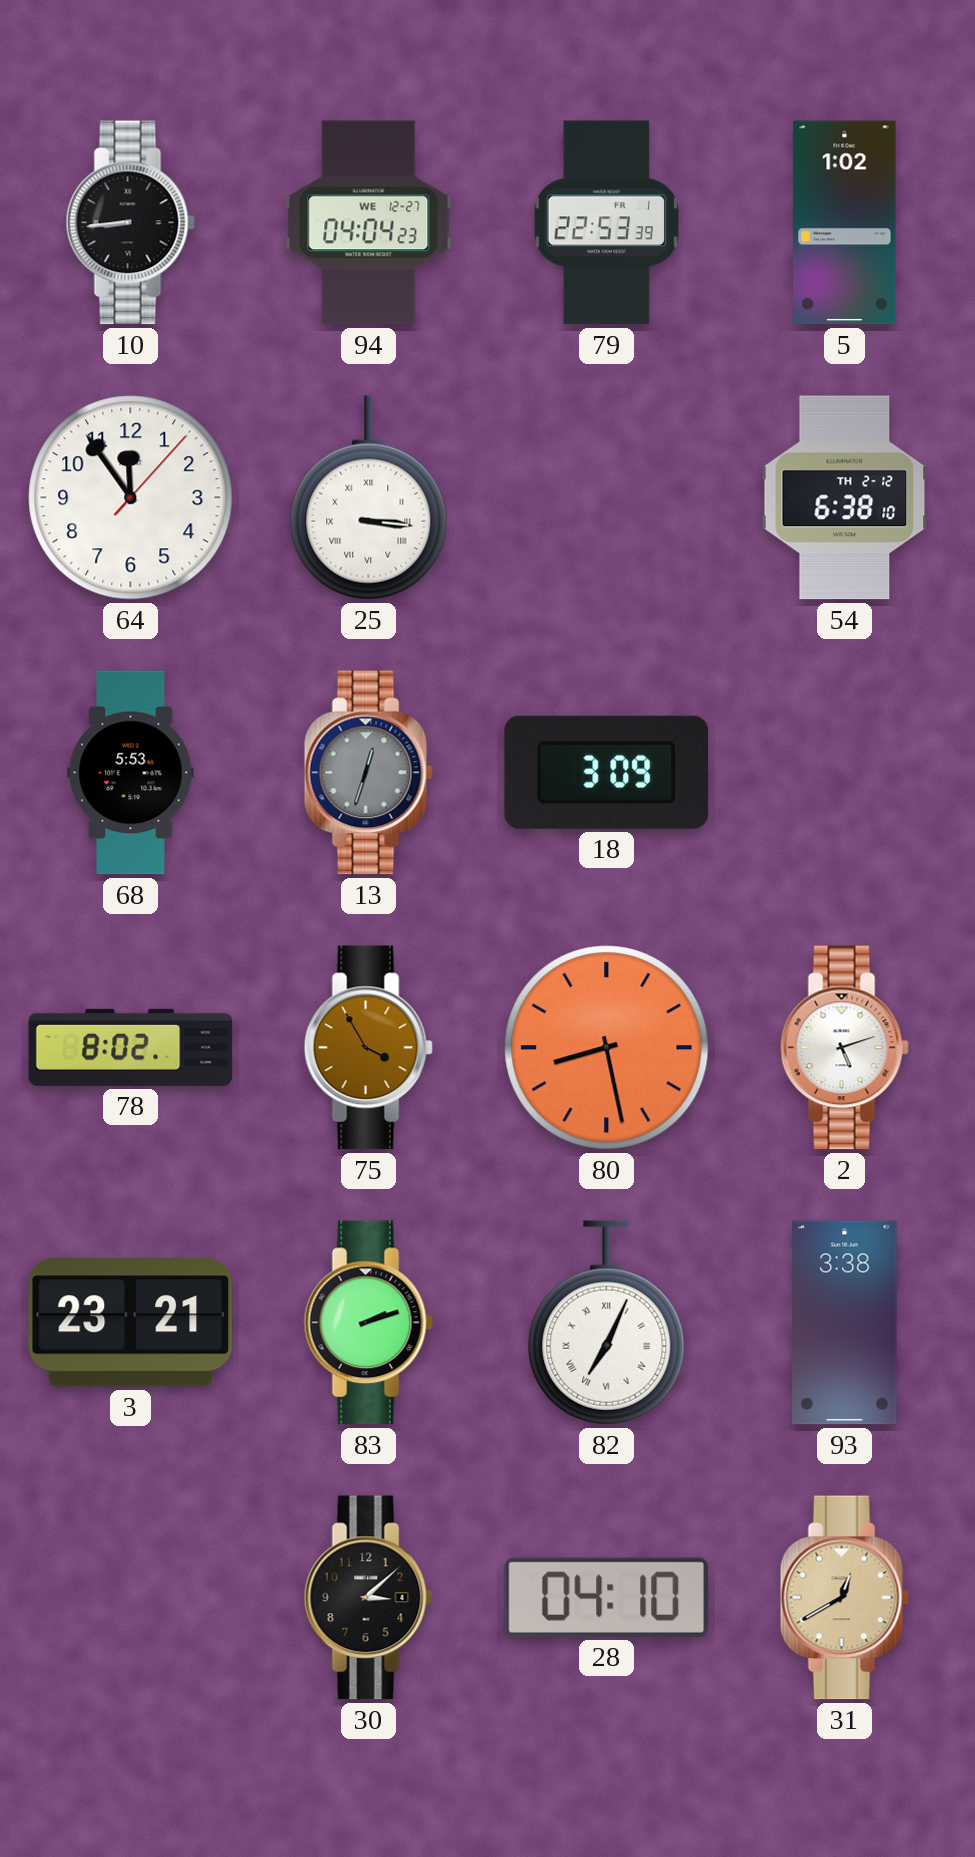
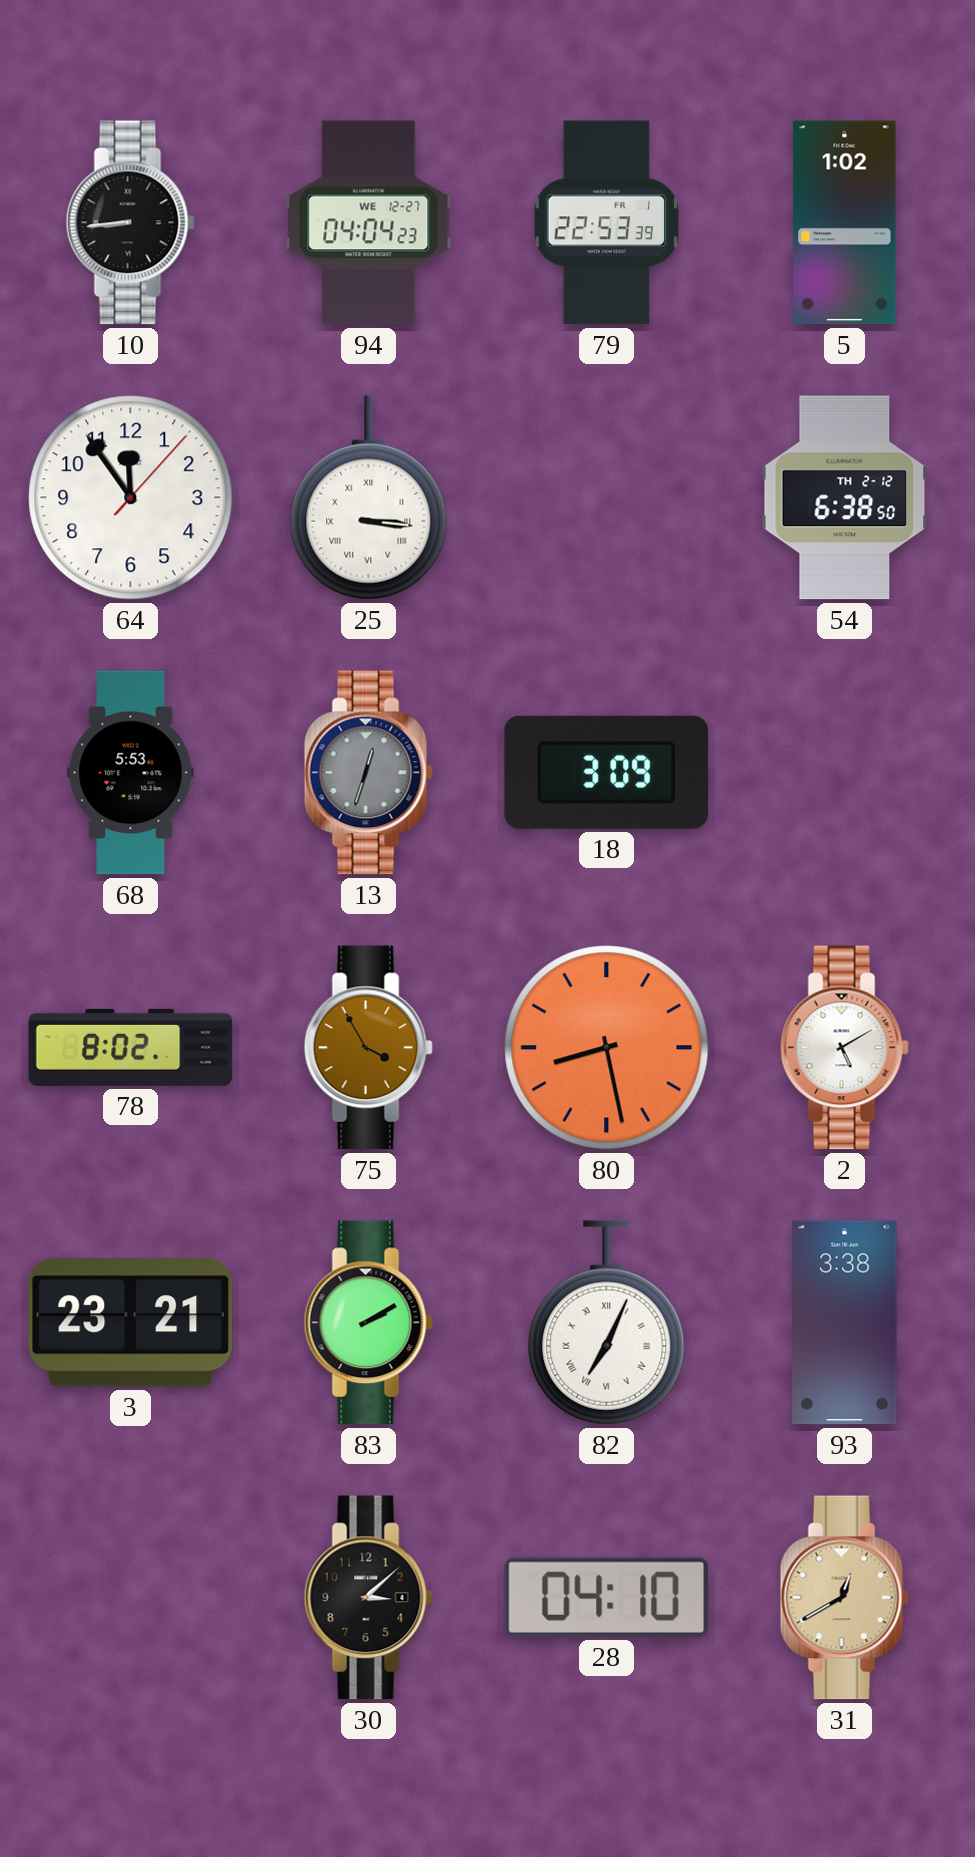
54: 6:38:10 -> 6:38:50 (845, 498)
2: 5:12 -> 5:10 (844, 1048)
83: 2:12 -> 2:10 (368, 1323)
